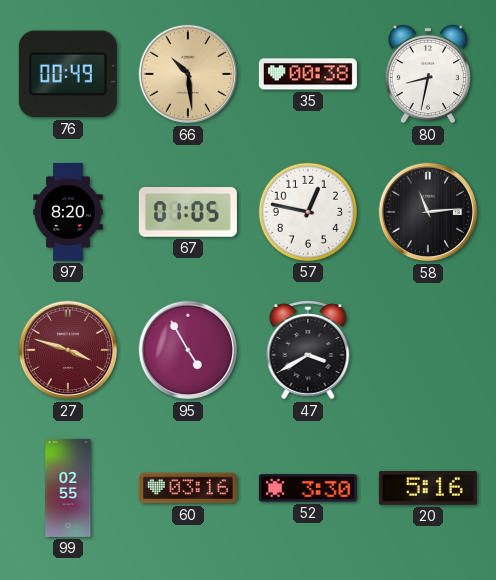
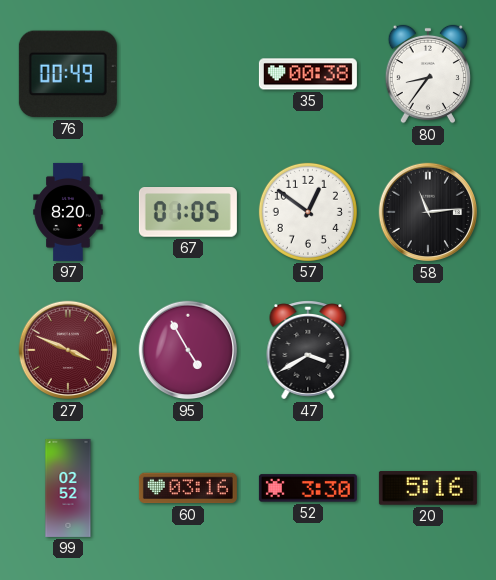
66: 10:29 -> none (188, 74)
80: 8:32 -> 8:36 (428, 74)
57: 12:47 -> 12:51 (308, 212)
27: 3:48 -> 3:49 (68, 350)
99: 02:55 -> 02:52 (68, 488)
